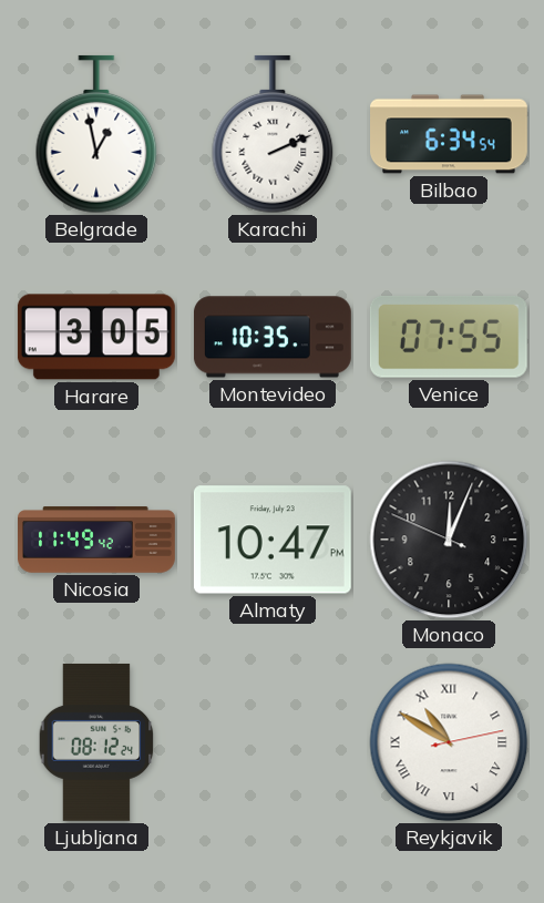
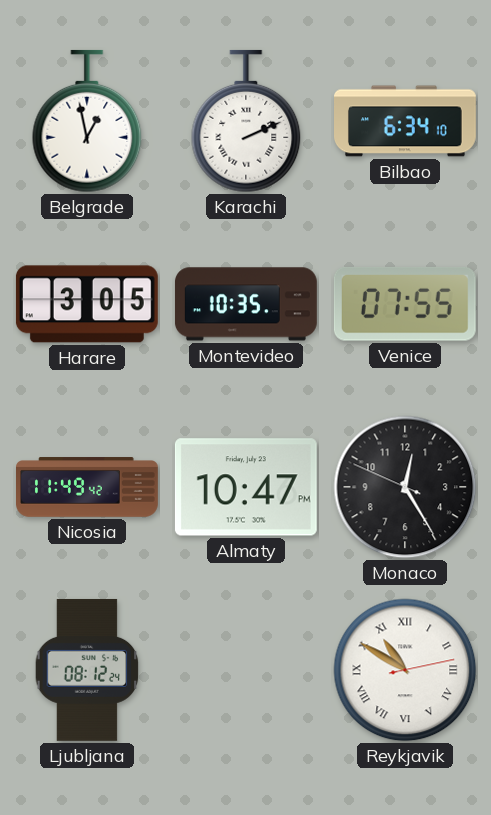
Bilbao: 6:34:54 -> 6:34:10 (406, 121)
Monaco: 12:03 -> 12:24 (405, 487)
